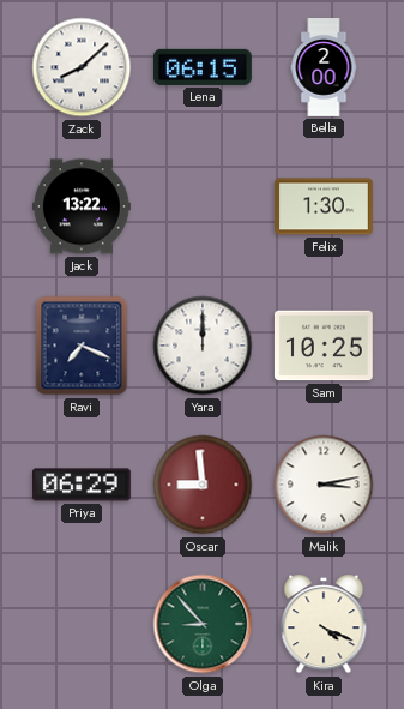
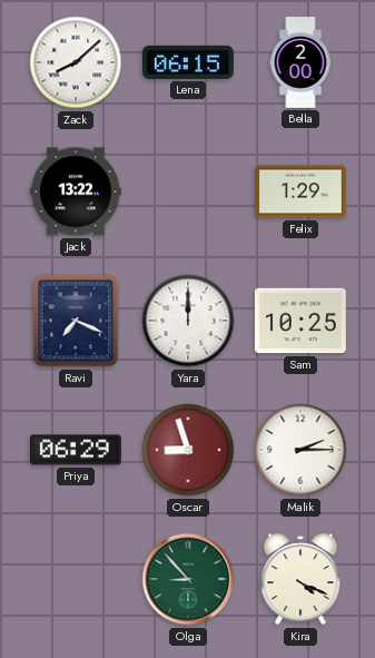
Felix: 1:30 -> 1:29 (302, 191)
Oscar: 8:59 -> 8:57 (188, 450)
Malik: 3:13 -> 2:15 (300, 450)
